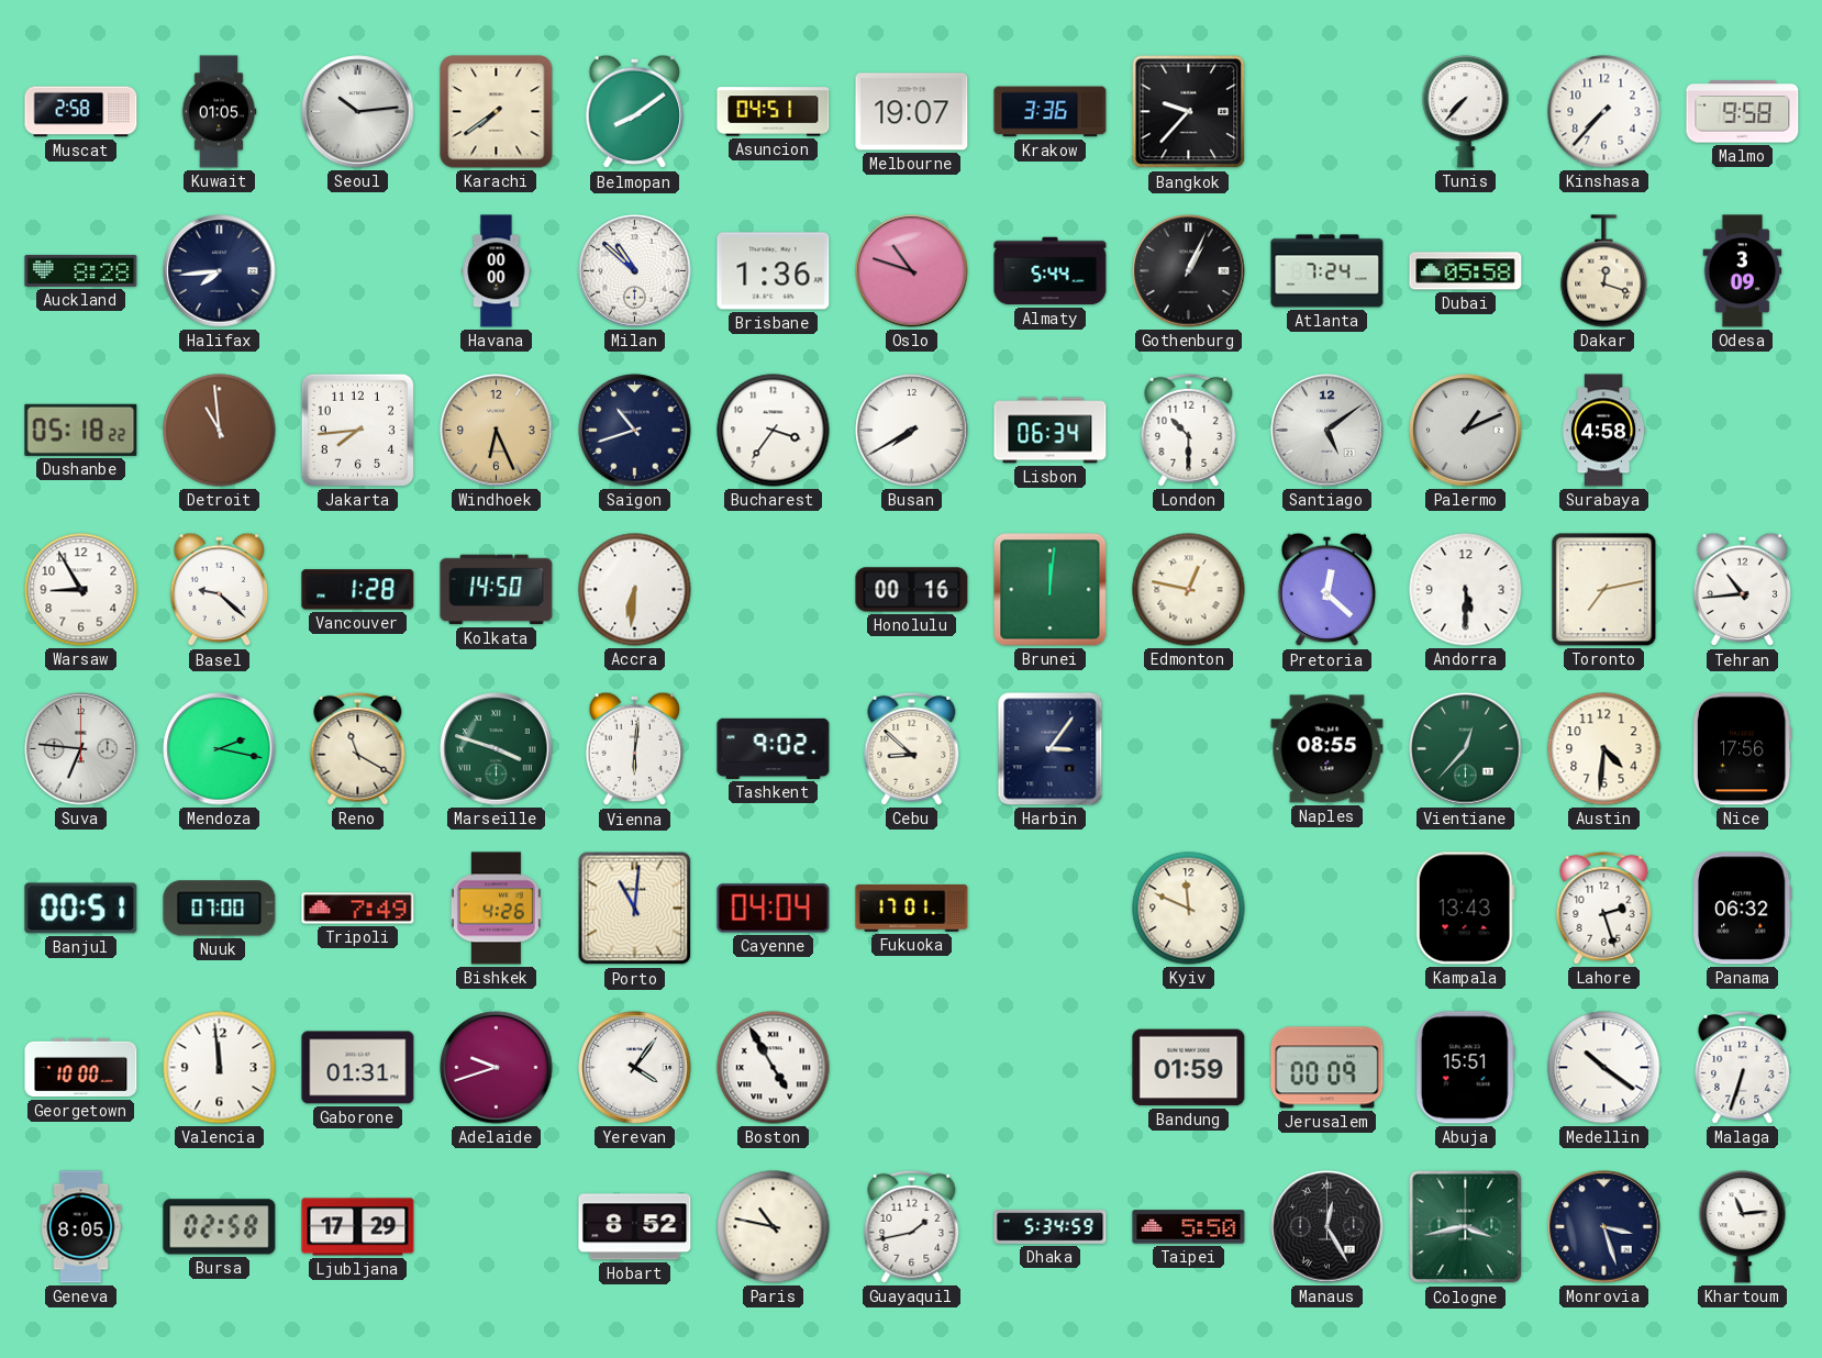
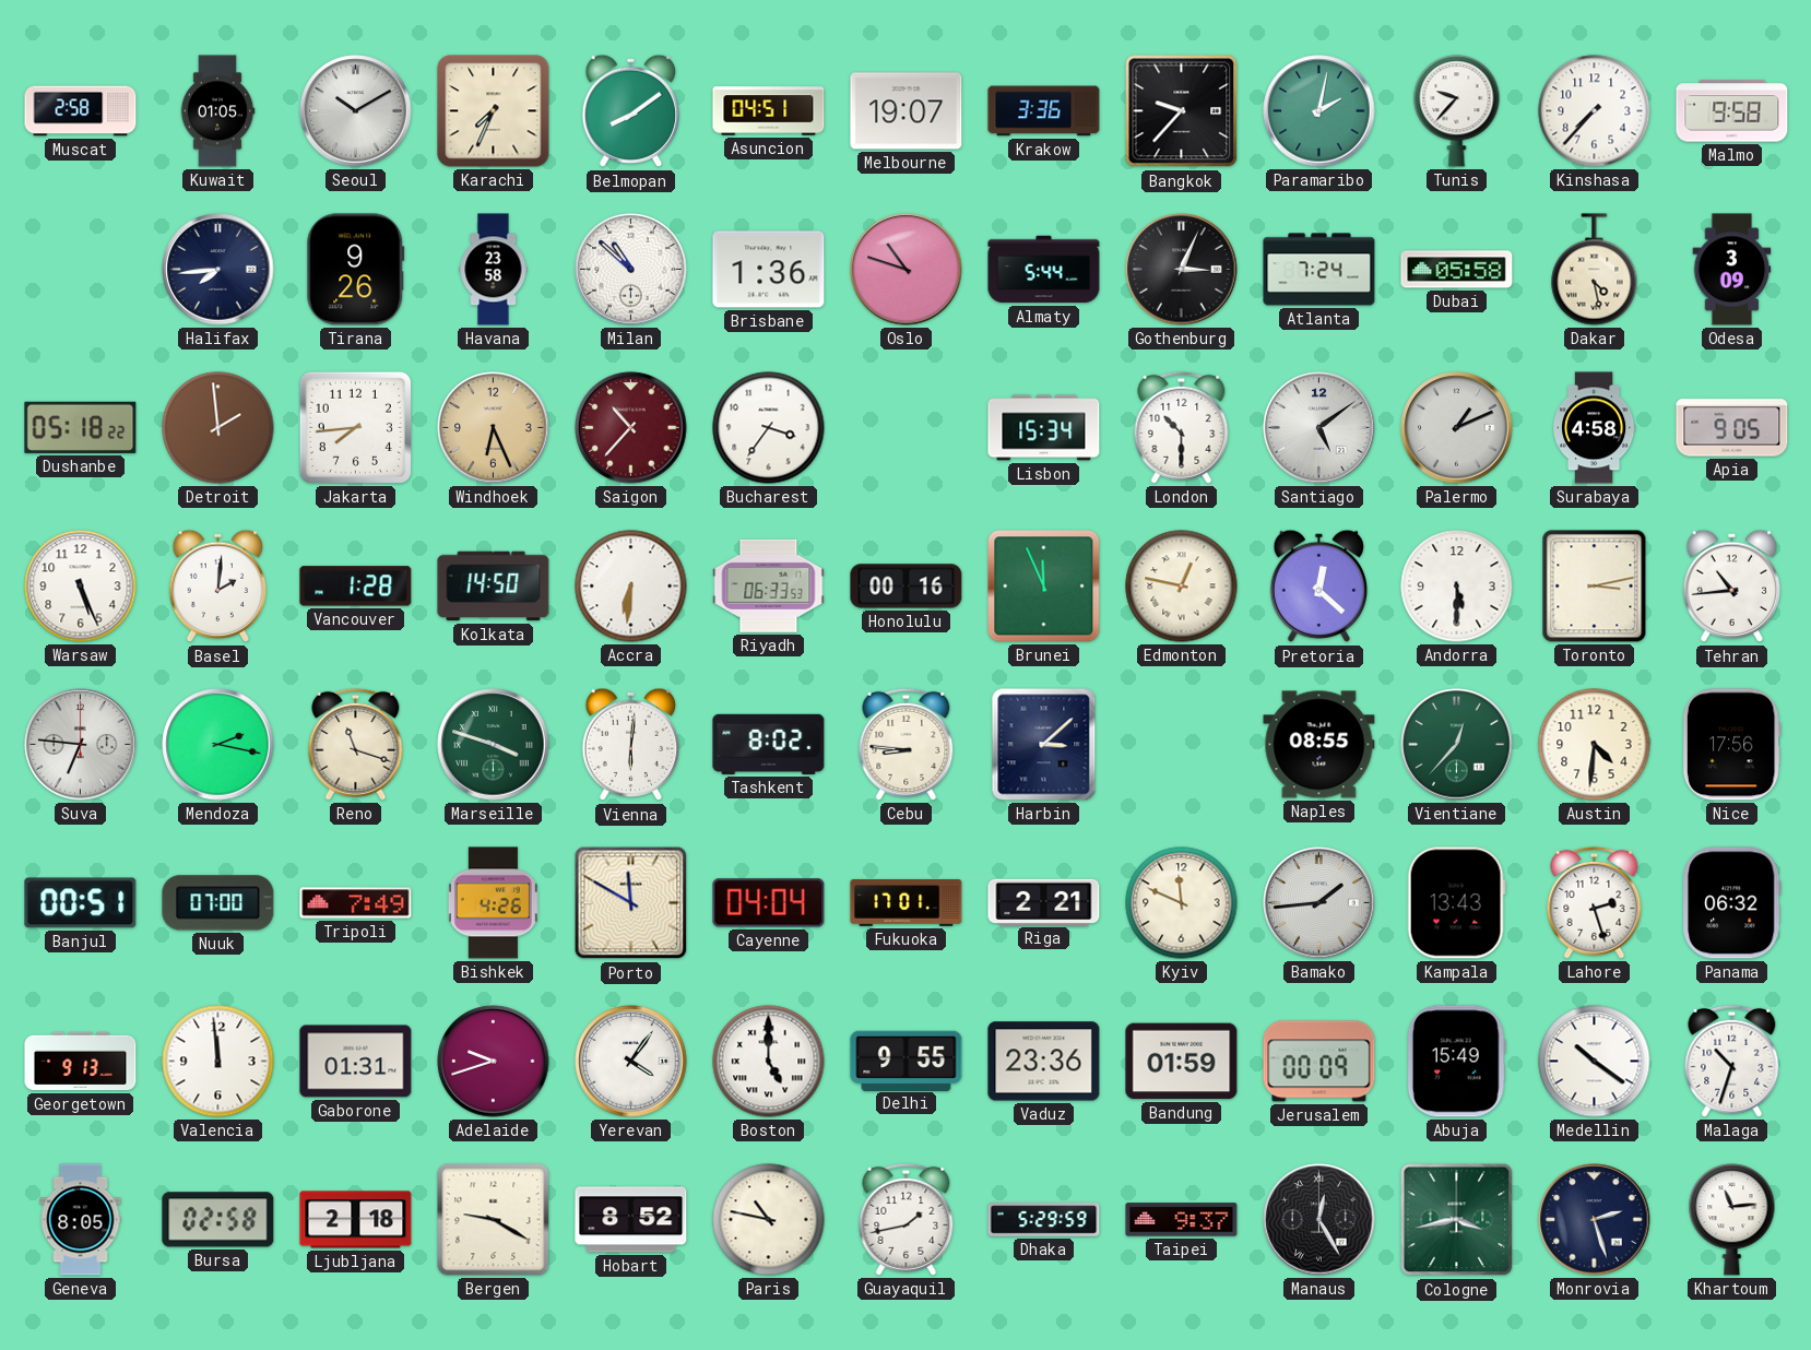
Seoul: 10:14 -> 10:10 (356, 111)
Karachi: 7:39 -> 7:34 (494, 111)
Paramaribo: none -> 2:02 (1319, 111)
Tunis: 7:37 -> 9:37 (1457, 111)
Auckland: 8:28 -> none (81, 270)
Tirana: none -> 9:26 (356, 270)
Havana: 00:00 -> 23:58 (494, 270)
Gothenburg: 1:04 -> 3:04 (1182, 270)
Dakar: 12:18 -> 4:28 (1595, 270)
Detroit: 10:59 -> 1:59 (218, 428)
Saigon: 10:42 -> 10:37 (631, 428)
Saigon dial: navy -> burgundy (631, 428)
Busan: 7:40 -> none (912, 431)
Lisbon: 06:34 -> 15:34 (1044, 428)
Apia: none -> 9:05 (1732, 428)
Warsaw: 8:55 -> 5:26 (81, 587)
Basel: 9:22 -> 2:01 (218, 587)
Riyadh: none -> 06:33 (769, 585)
Brunei: 12:01 -> 11:56 (1044, 587)
Toronto: 7:13 -> 3:13 (1595, 587)
Reno: 11:20 -> 11:18 (356, 744)
Tashkent: 9:02 -> 8:02 (769, 744)
Cebu: 8:52 -> 8:46 (907, 744)
Harbin: 3:06 -> 3:08 (1044, 745)
Porto: 11:01 -> 11:50 (631, 903)
Riga: none -> 2:21 (1044, 902)
Bamako: none -> 1:44 (1319, 903)
Georgetown: 10:00 -> 9:13 (81, 1062)
Boston: 4:55 -> 5:00 (769, 1062)
Delhi: none -> 9:55 (907, 1061)
Vaduz: none -> 23:36 (1044, 1062)
Abuja: 15:51 -> 15:49 (1456, 1062)
Malaga: 6:33 -> 10:33 (1732, 1061)
Ljubljana: 17:29 -> 2:18 (356, 1220)
Bergen: none -> 9:20 (494, 1220)
Dhaka: 5:34 -> 5:29 (1044, 1220)
Taipei: 5:50 -> 9:37 (1182, 1220)
Monrovia: 3:27 -> 2:27 (1595, 1220)
